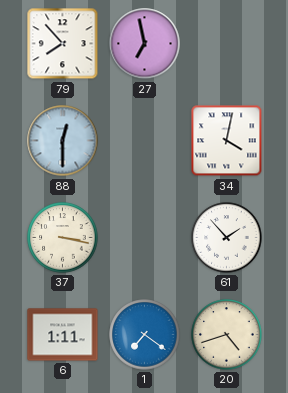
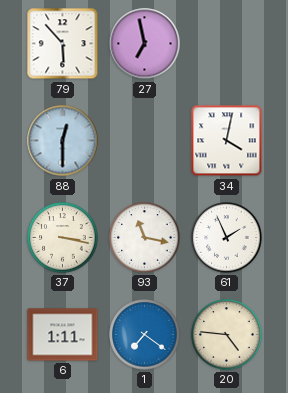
79: 7:53 -> 5:53 (63, 44)
93: none -> 11:17 (145, 238)
61: 1:53 -> 1:56 (227, 238)
20: 4:42 -> 4:46 (227, 335)
